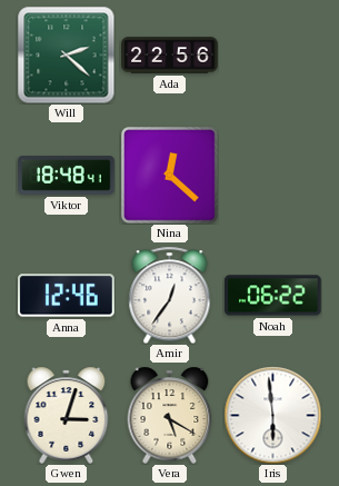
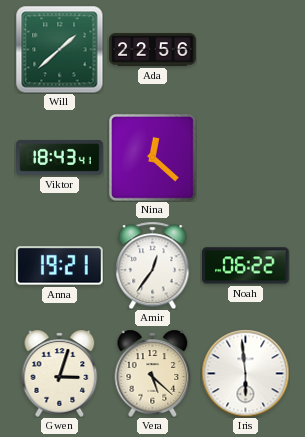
Will: 2:22 -> 1:38 (59, 49)
Viktor: 18:48 -> 18:43 (60, 158)
Anna: 12:46 -> 19:21 (60, 266)
Vera: 5:20 -> 5:22 (153, 373)
